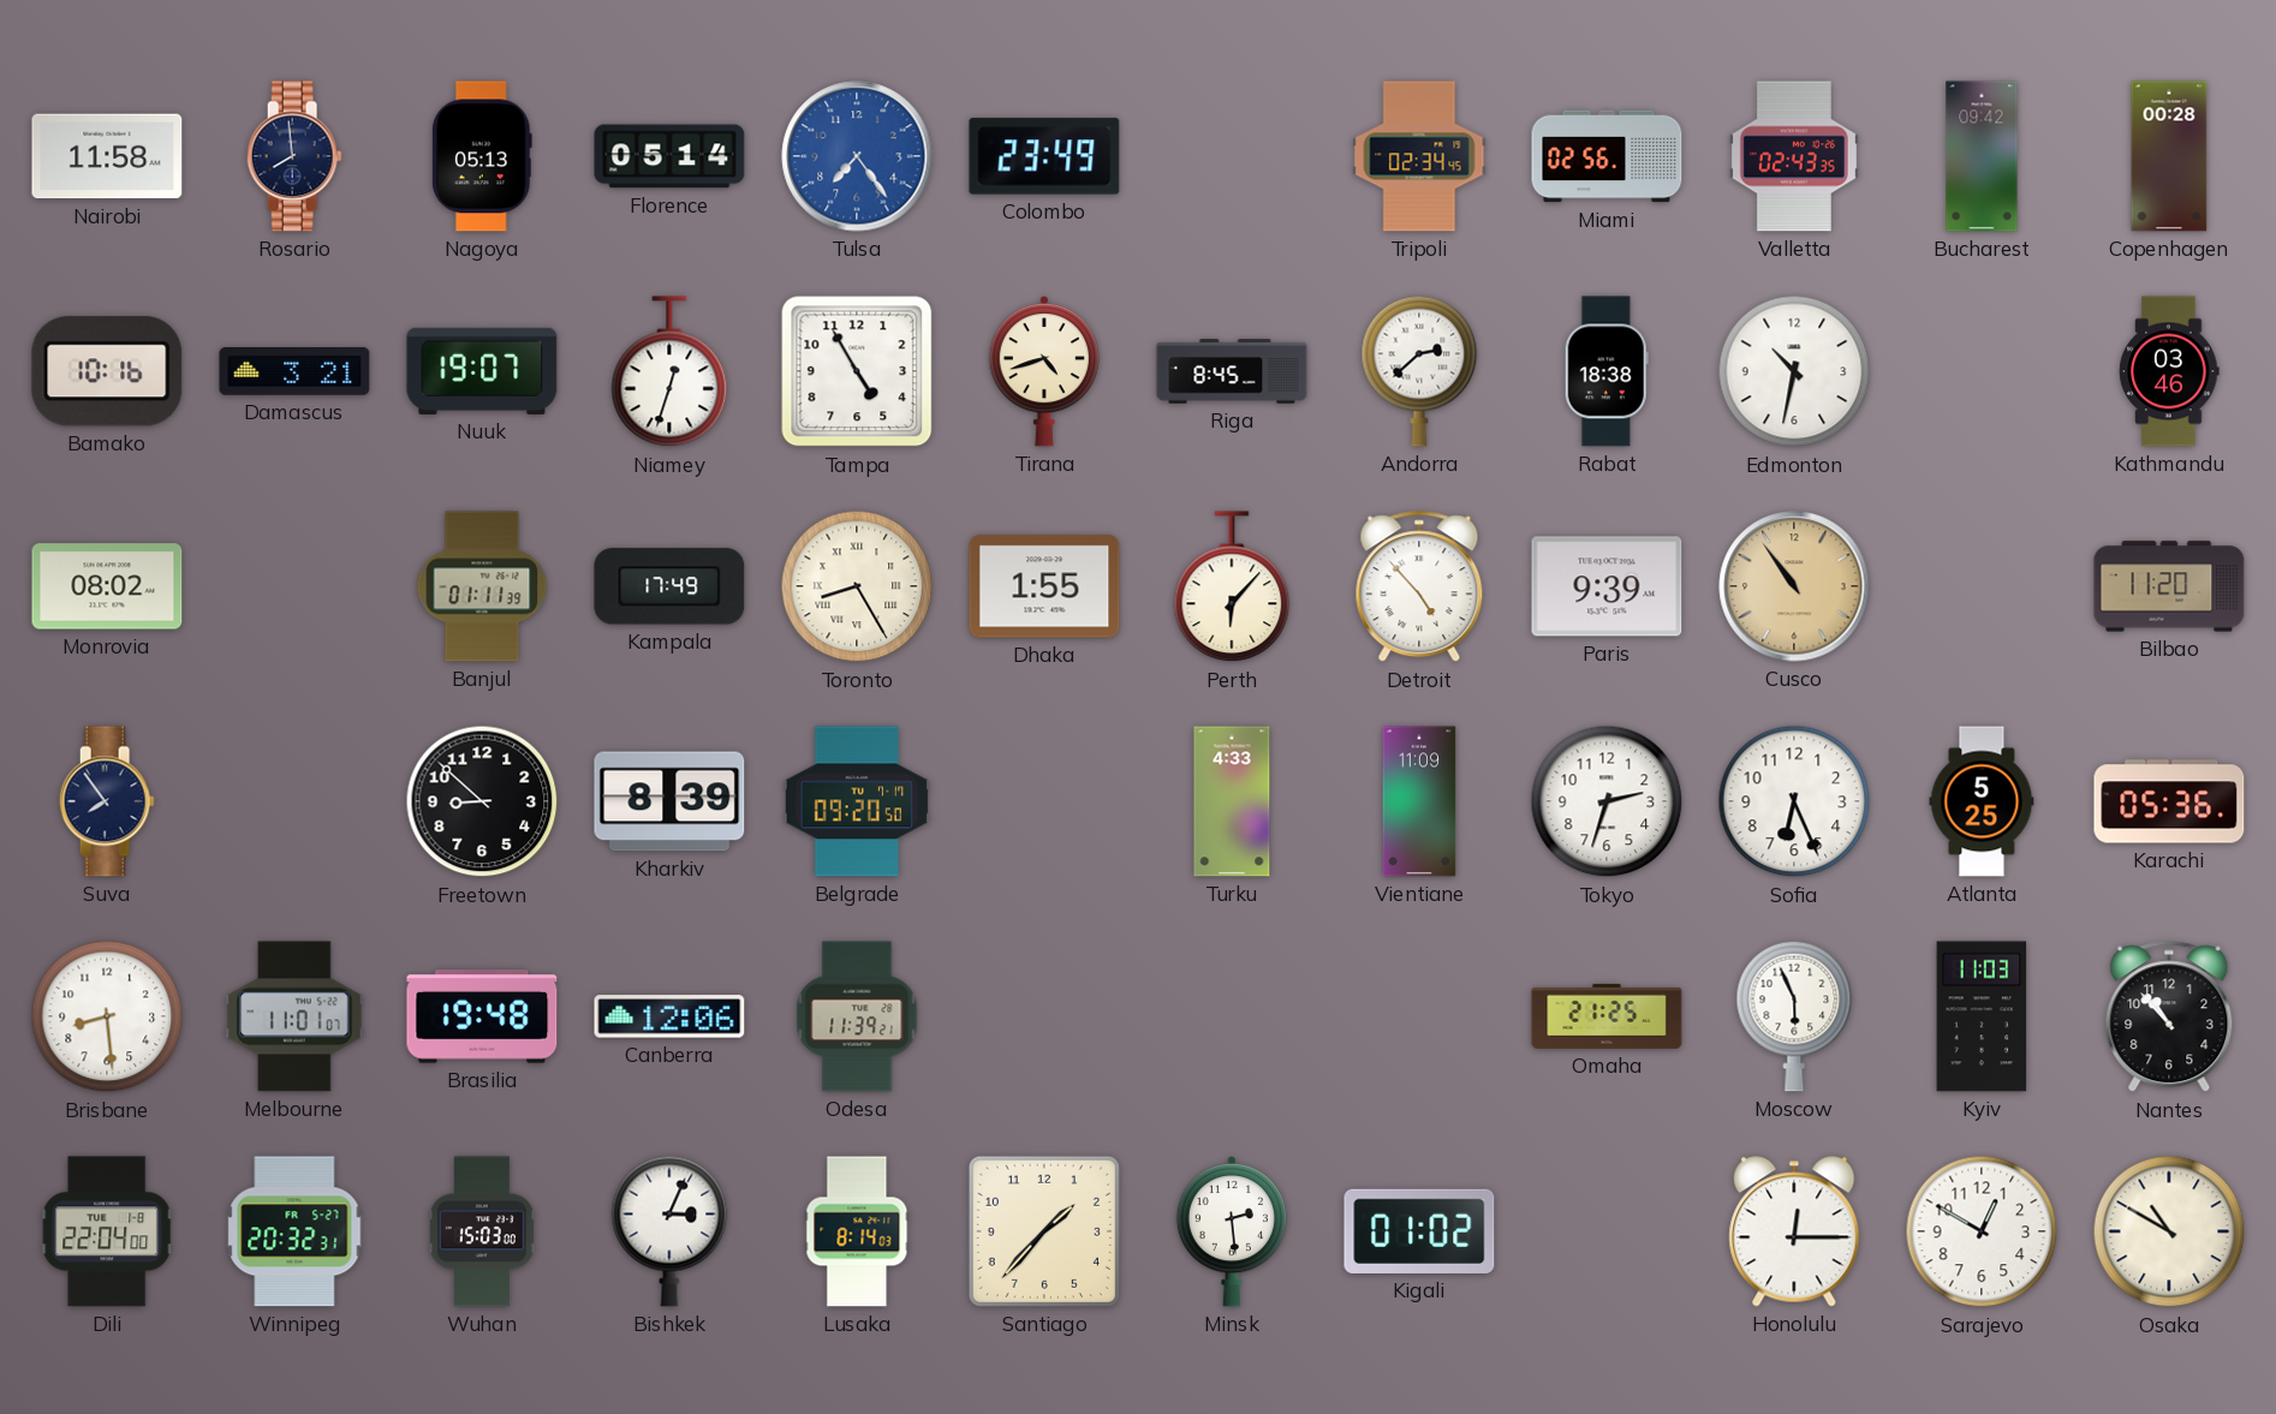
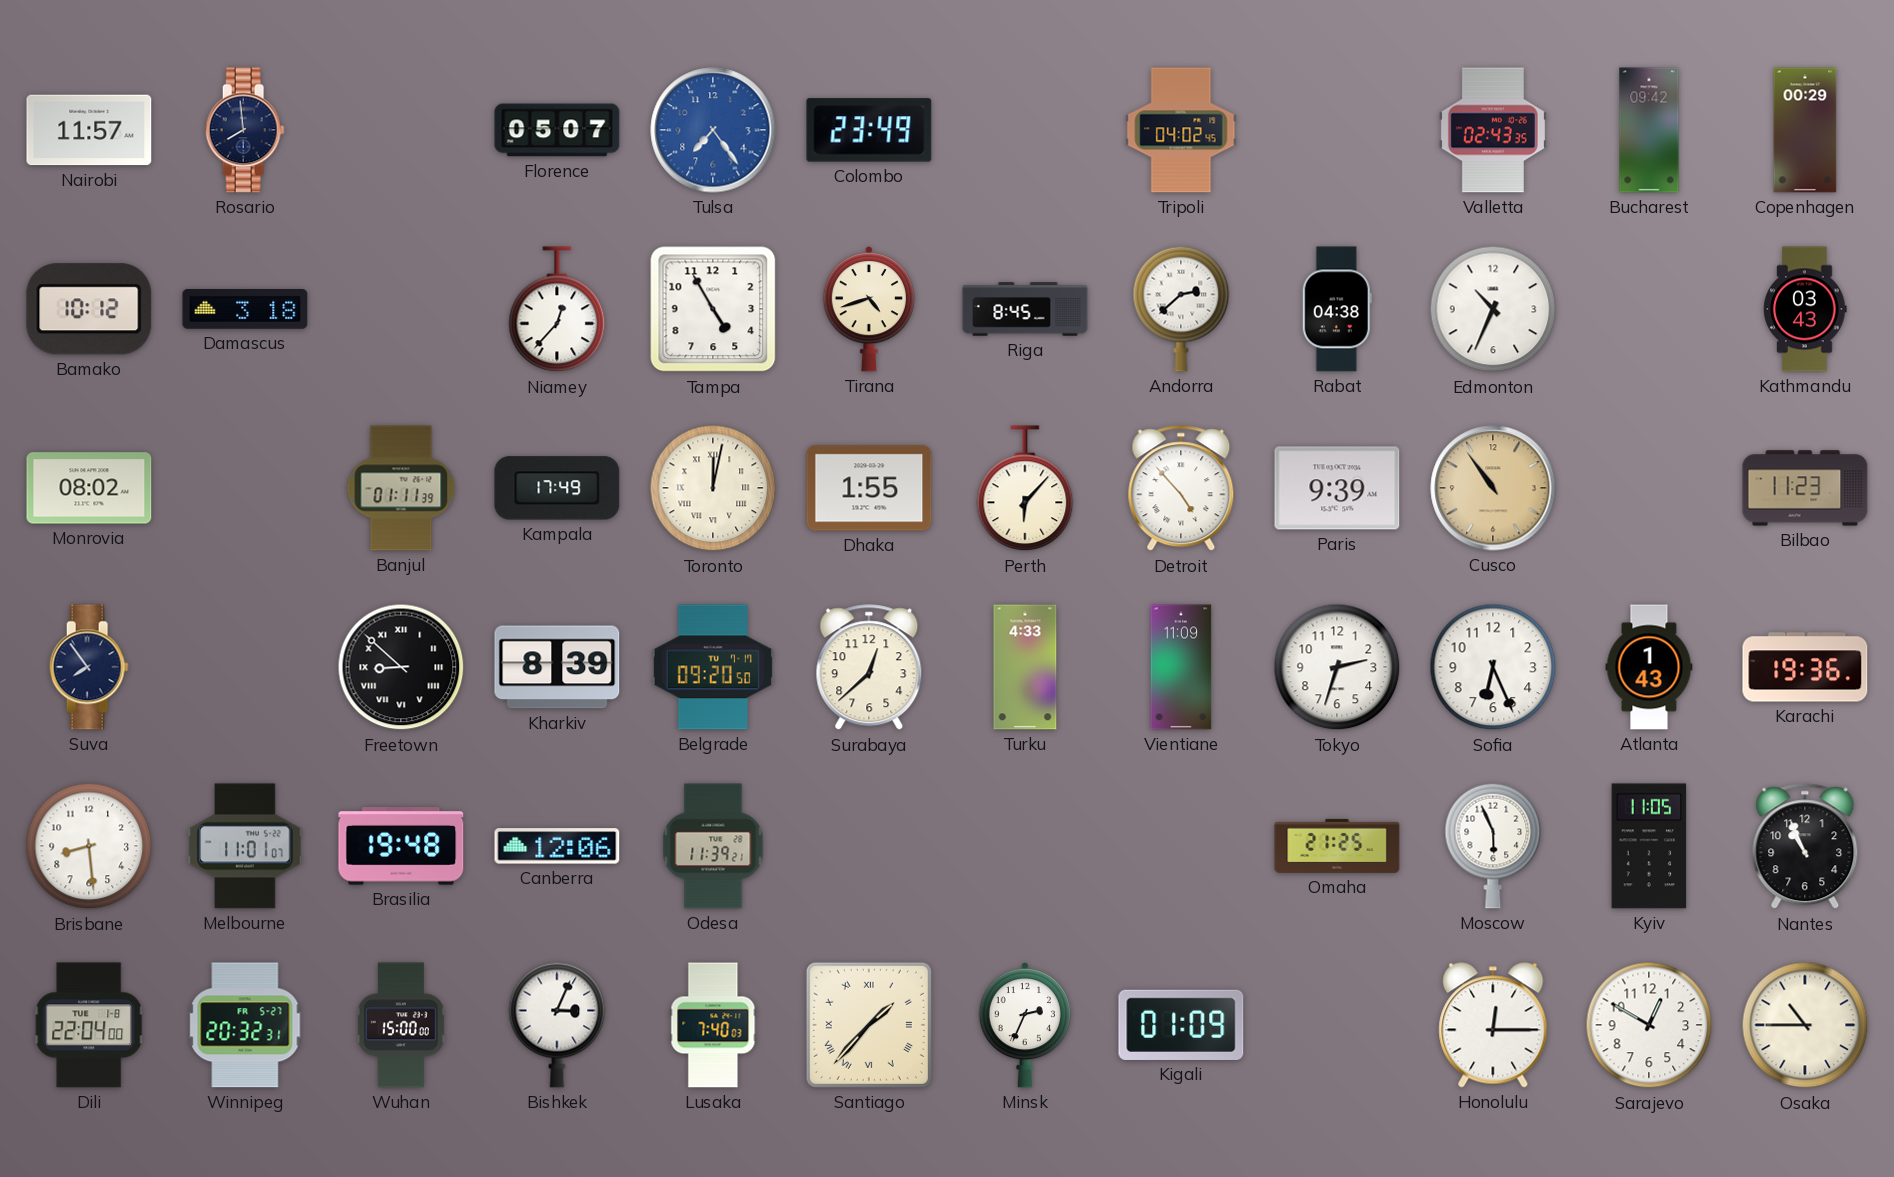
Nairobi: 11:58 -> 11:57 (89, 130)
Nagoya: 05:13 -> none (482, 156)
Florence: 05:14 -> 05:07 (557, 130)
Tripoli: 02:34 -> 04:02 (1181, 130)
Miami: 02:56 -> none (1607, 156)
Copenhagen: 00:28 -> 00:29 (1805, 130)
Bamako: 10:16 -> 10:12 (89, 309)
Damascus: 3:21 -> 3:18 (245, 310)
Nuuk: 19:07 -> none (482, 371)
Niamey: 12:33 -> 12:37 (557, 310)
Rabat: 18:38 -> 04:38 (1337, 309)
Edmonton: 10:32 -> 10:34 (1493, 309)
Kathmandu: 03:46 -> 03:43 (1805, 309)
Toronto: 8:25 -> 12:02 (713, 488)
Bilbao: 11:20 -> 11:23 (1805, 488)
Freetown numerals: Arabic -> Roman (401, 667)
Surabaya: none -> 12:38 (869, 668)
Atlanta: 5:25 -> 1:43 (1649, 667)
Karachi: 05:36 -> 19:36 (1805, 667)
Kyiv: 11:03 -> 11:05 (1649, 846)
Nantes: 10:53 -> 10:56 (1805, 847)
Wuhan: 15:03 -> 15:00 (401, 1025)
Lusaka: 8:14 -> 7:40 (713, 1025)
Santiago numerals: Arabic -> Roman (869, 1025)
Minsk: 2:29 -> 2:34 (1025, 1026)
Kigali: 01:02 -> 01:09 (1181, 1025)
Osaka: 10:50 -> 10:45 (1805, 1025)
